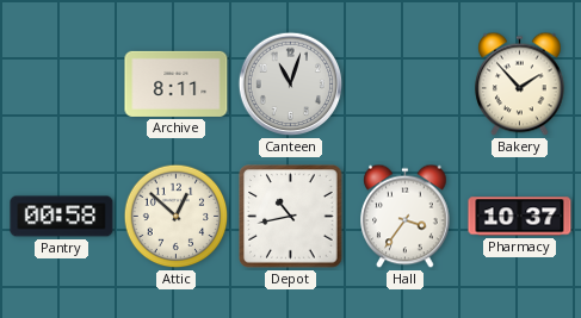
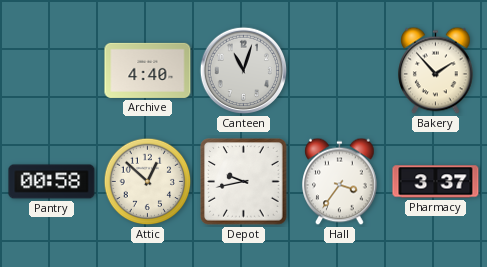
Archive: 8:11 -> 4:40 (148, 70)
Depot: 10:43 -> 9:43 (244, 182)
Pharmacy: 10:37 -> 3:37 (436, 182)
